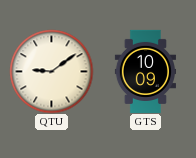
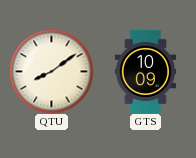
QTU: 9:09 -> 8:09 (51, 71)
